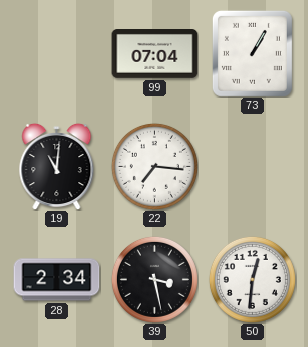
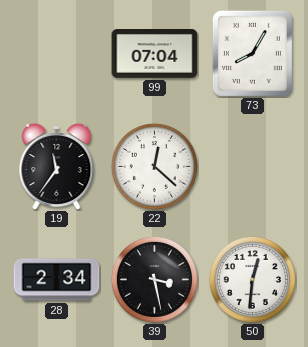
73: 1:05 -> 8:05 (252, 53)
19: 11:01 -> 11:36 (57, 166)
22: 7:16 -> 12:22 (154, 166)
